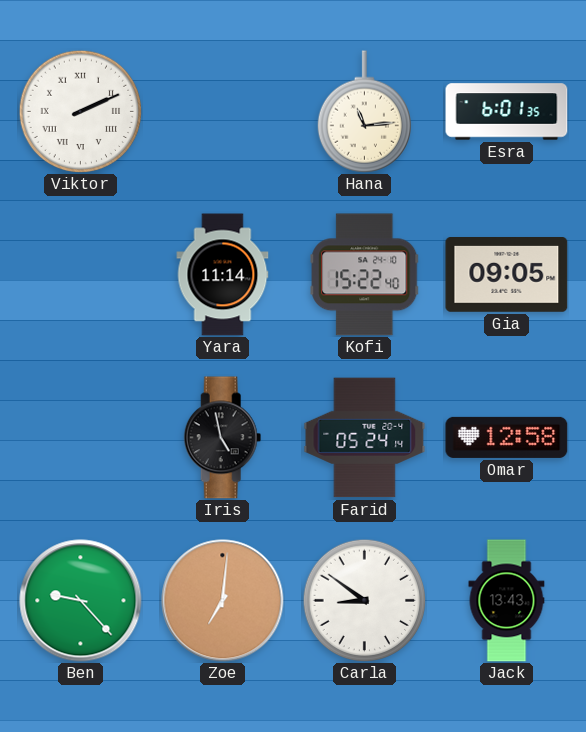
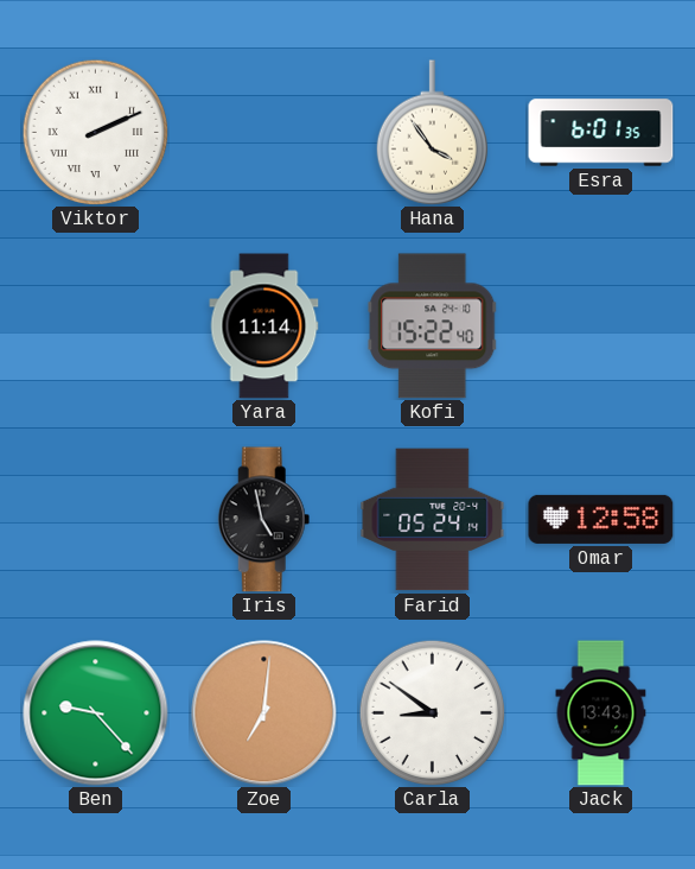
Hana: 11:14 -> 3:54 (432, 133)
Gia: 09:05 -> none (507, 275)
